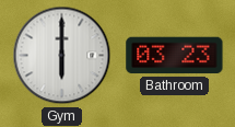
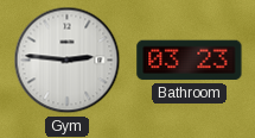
Gym: 6:00 -> 2:46 (68, 61)
